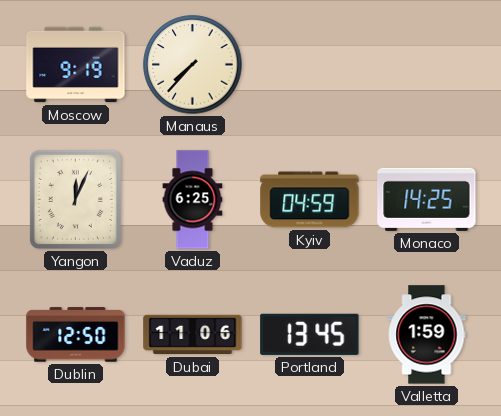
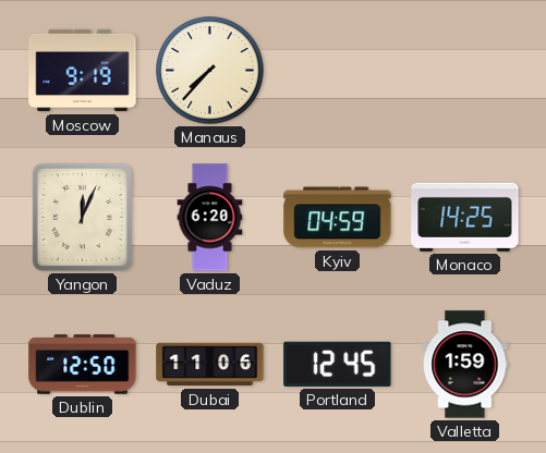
Vaduz: 6:25 -> 6:20 (210, 218)
Portland: 13:45 -> 12:45 (338, 364)
